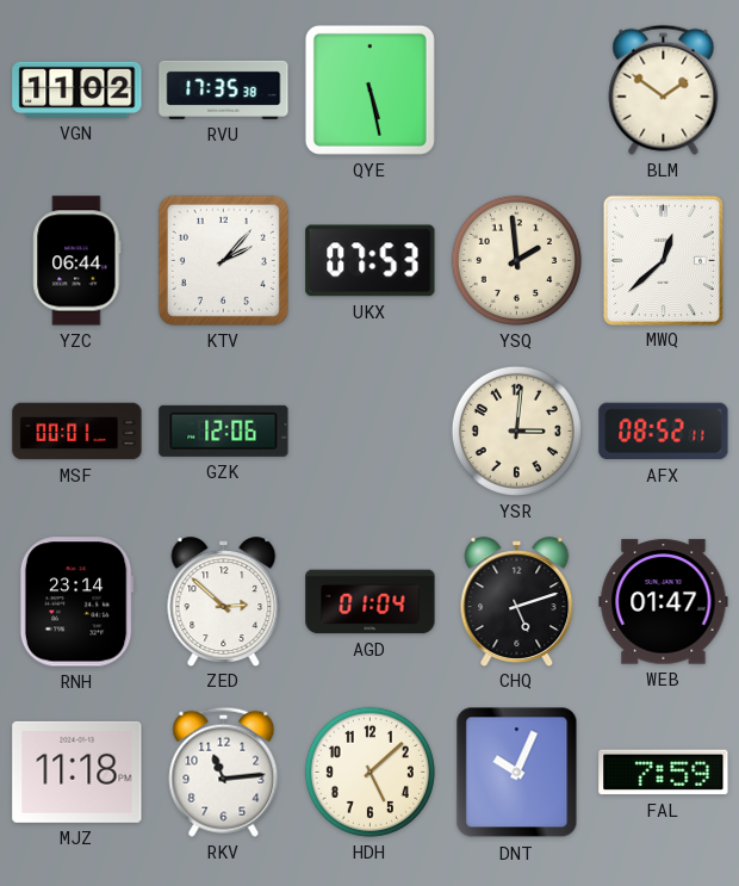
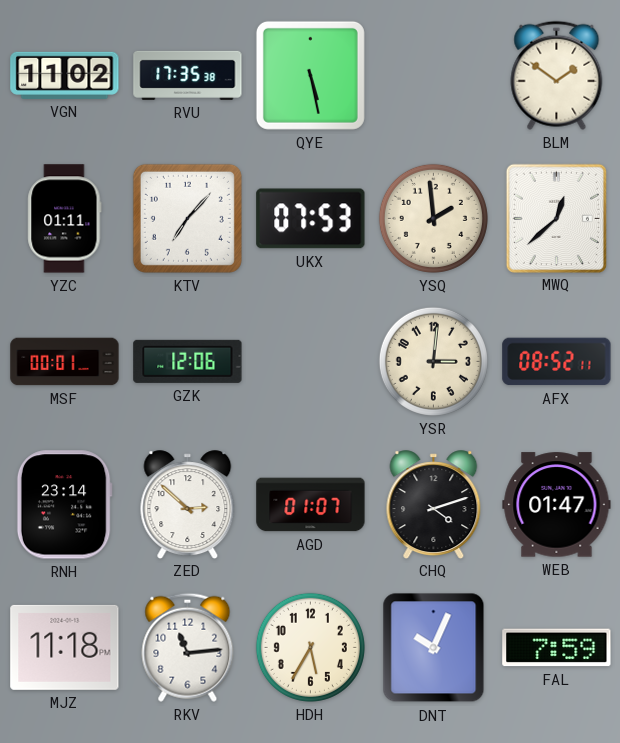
YZC: 06:44 -> 01:11 (65, 219)
KTV: 2:07 -> 7:07 (187, 218)
AGD: 01:04 -> 01:07 (311, 505)
CHQ: 5:12 -> 4:12 (434, 504)
HDH: 5:08 -> 5:35 (310, 647)
